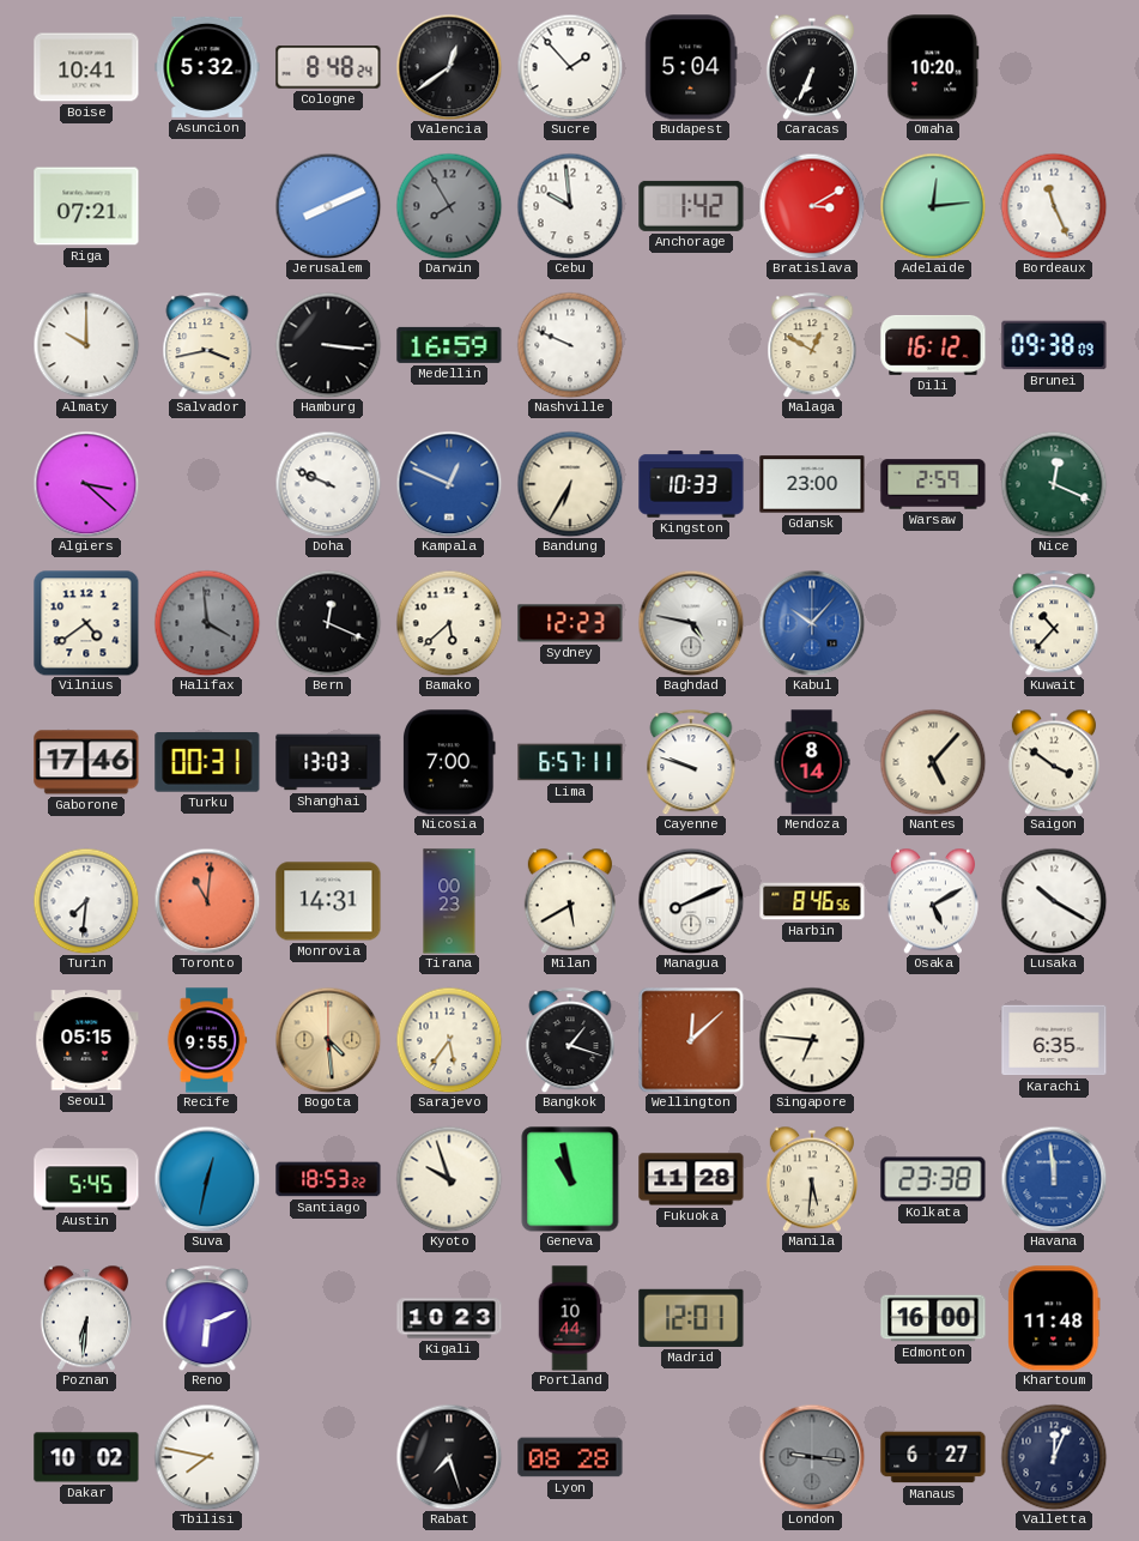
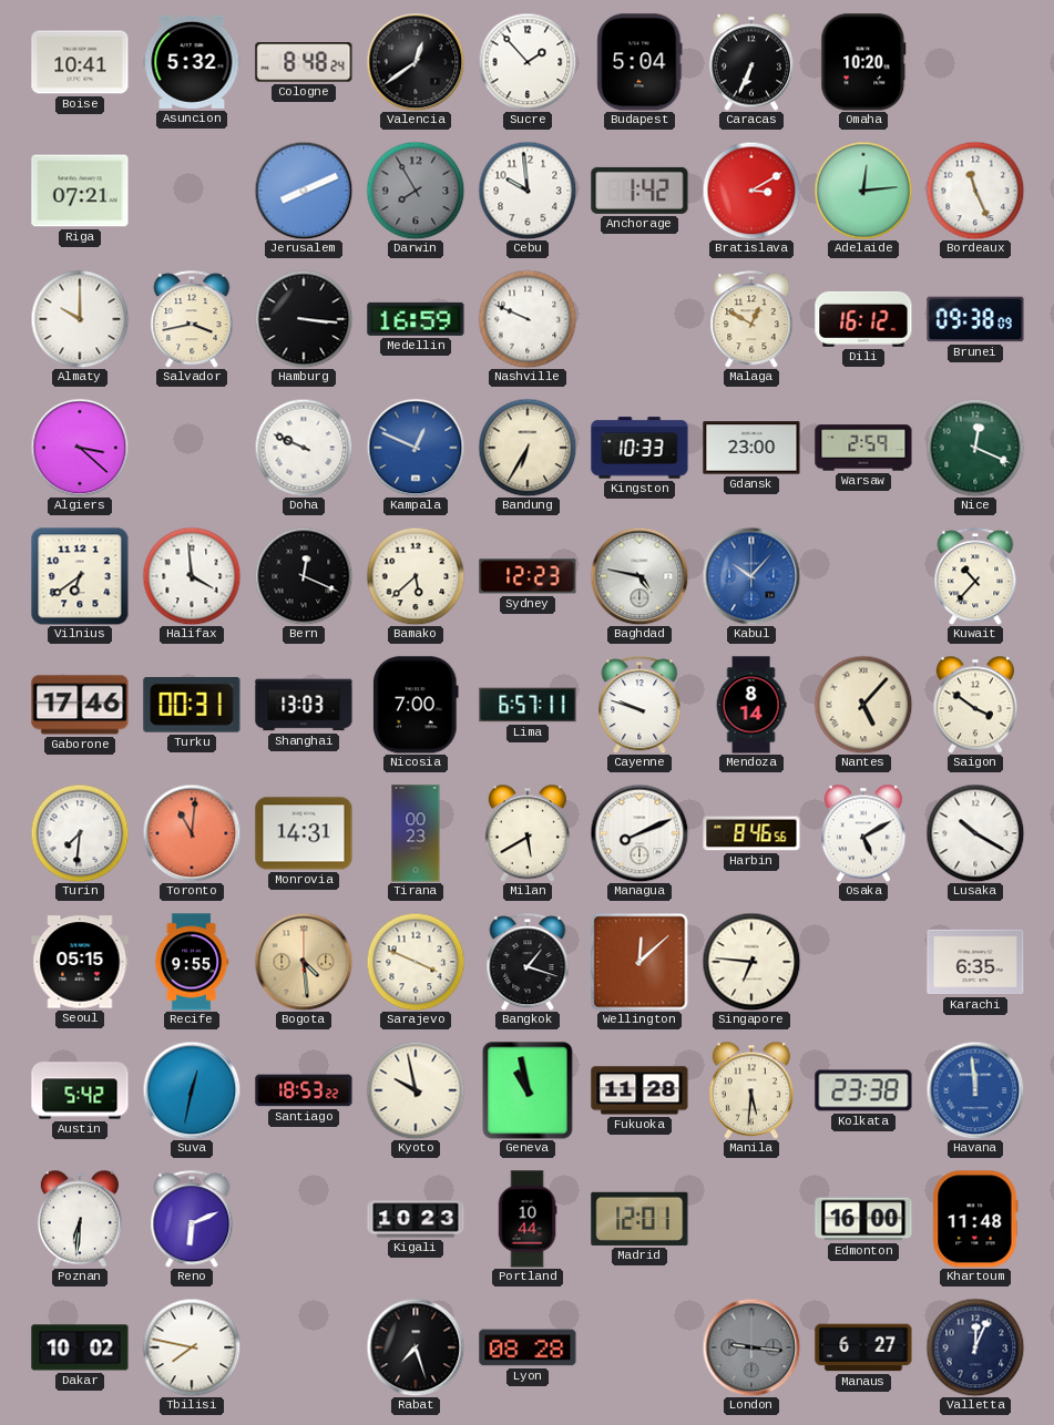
Vilnius: 4:39 -> 6:39 (80, 576)
Halifax dial: grey -> white (192, 576)
Sarajevo: 5:36 -> 3:49 (416, 962)
Austin: 5:45 -> 5:42 (80, 1090)
Kyoto: 9:57 -> 9:58 (416, 1090)
